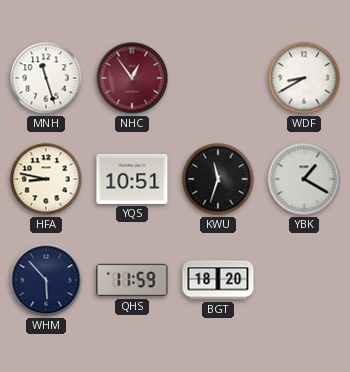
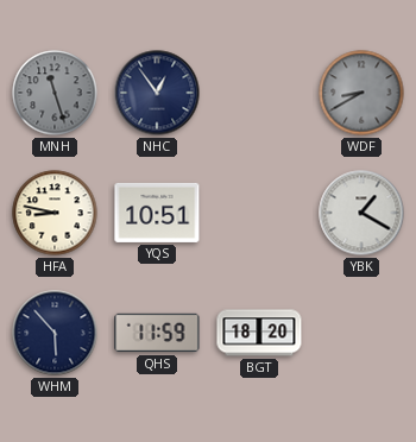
MNH dial: white -> grey (55, 93)
NHC dial: burgundy -> navy (157, 93)
WDF dial: white -> grey (361, 93)
KWU: 11:33 -> none (218, 179)
